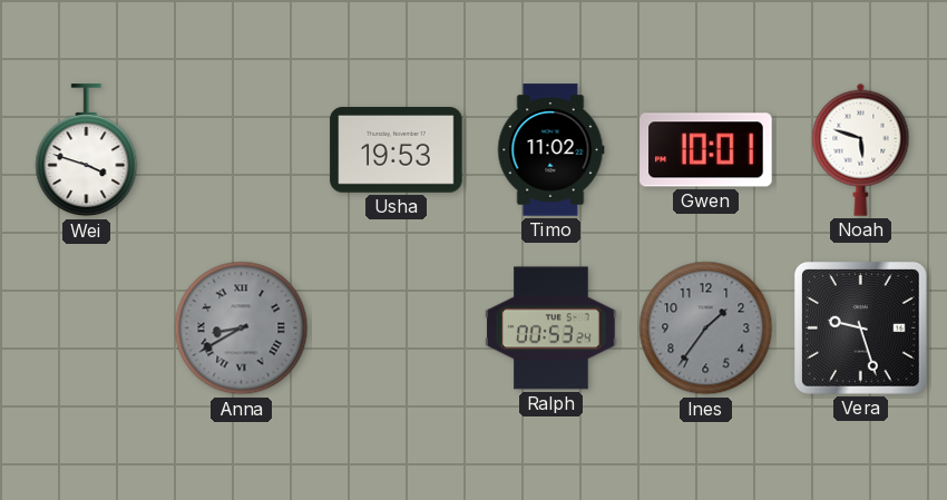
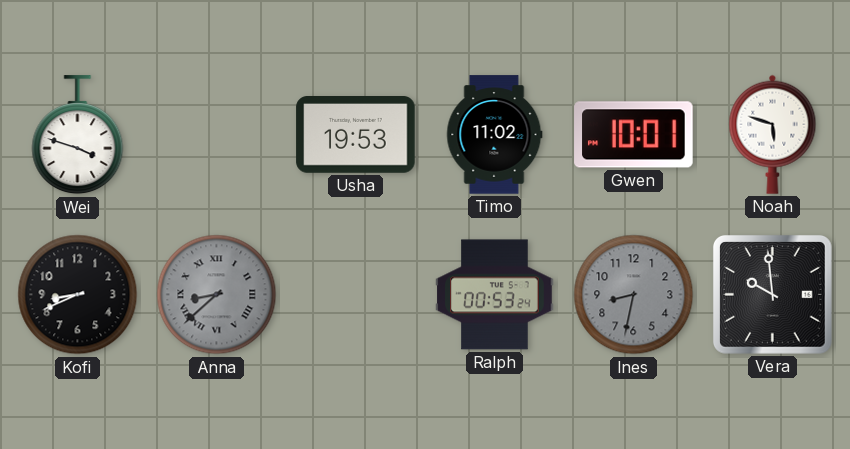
Kofi: none -> 8:41 (78, 295)
Anna: 8:40 -> 8:38 (217, 295)
Ines: 1:36 -> 8:32 (634, 295)
Vera: 9:27 -> 9:59 (772, 294)
